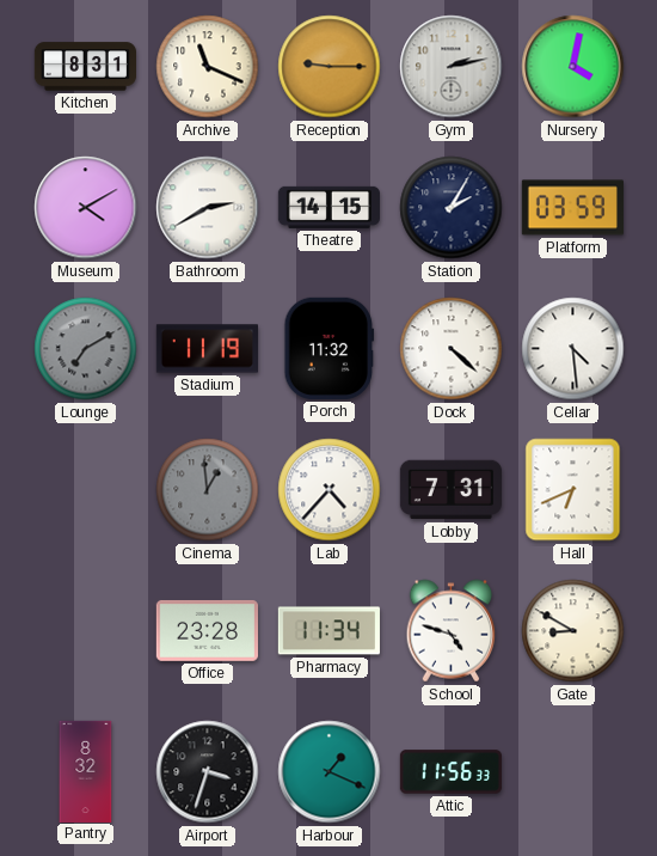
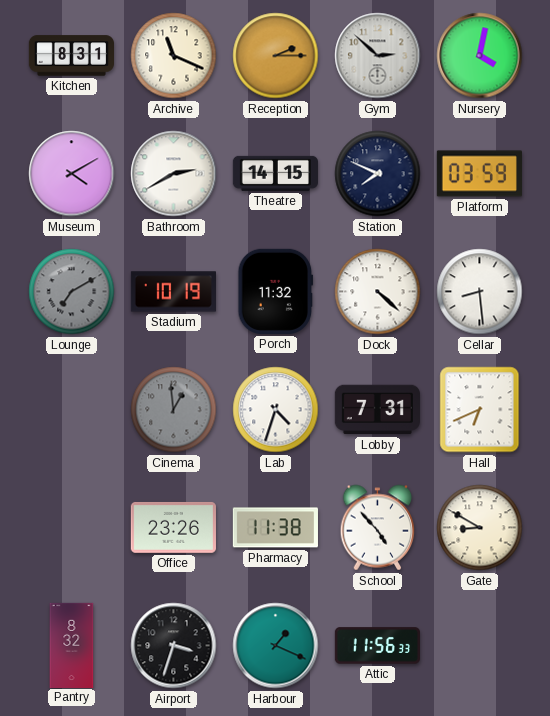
Reception: 9:15 -> 2:15 (276, 56)
Gym: 2:13 -> 2:52 (378, 56)
Station: 2:05 -> 7:49 (378, 174)
Stadium: 11:19 -> 10:19 (173, 292)
Cellar: 4:29 -> 8:29 (480, 292)
Lab: 4:37 -> 4:33 (276, 410)
Office: 23:28 -> 23:26 (173, 527)
Pharmacy: 11:34 -> 11:38 (275, 528)
School: 4:48 -> 4:53 (378, 528)
